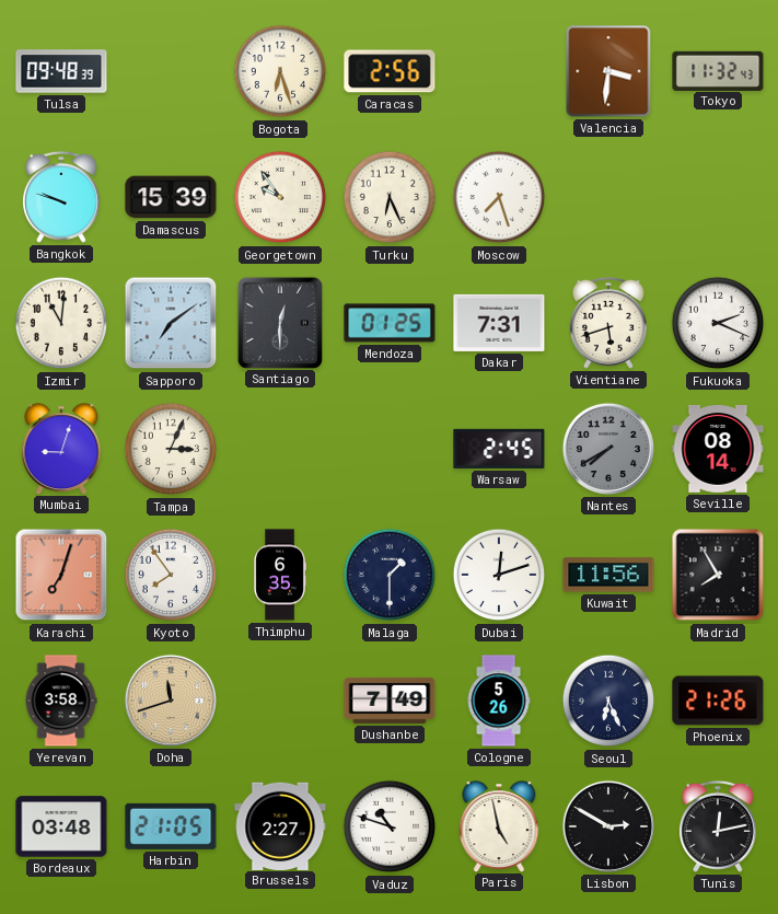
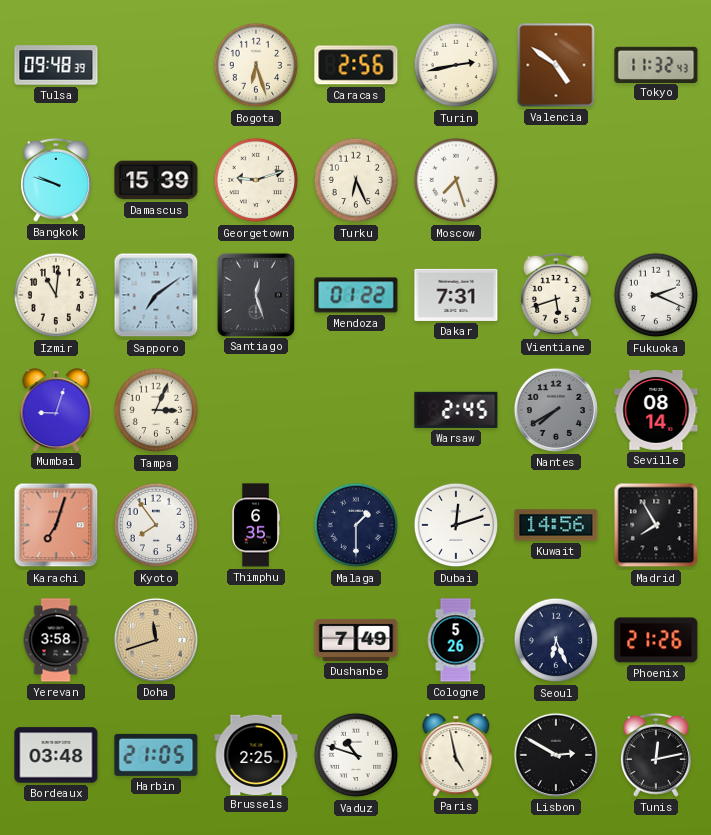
Turin: none -> 2:43 (456, 65)
Valencia: 3:31 -> 4:51 (556, 65)
Georgetown: 9:54 -> 9:12 (256, 180)
Santiago: 12:30 -> 12:27 (255, 294)
Mendoza: 01:25 -> 01:22 (356, 295)
Kuwait: 11:56 -> 14:56 (556, 525)
Brussels: 2:27 -> 2:25 (256, 754)
